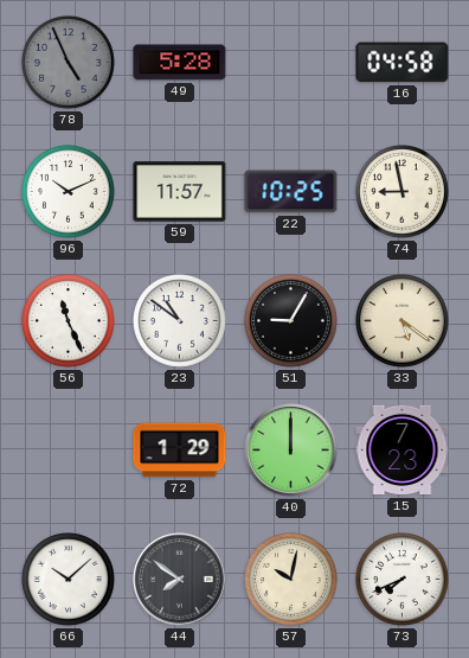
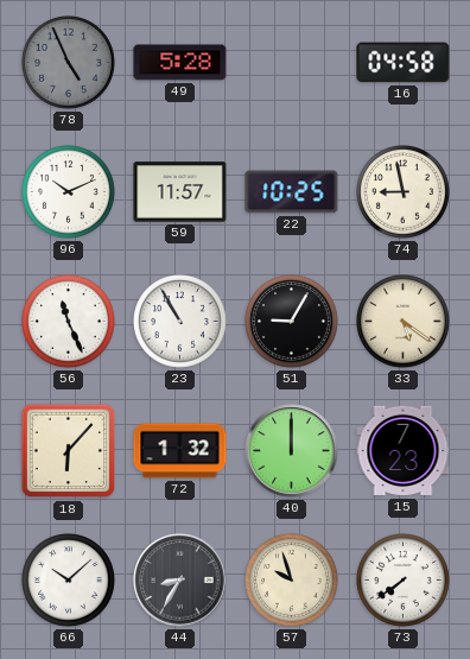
23: 10:51 -> 10:55 (180, 322)
18: none -> 6:07 (69, 451)
72: 1:29 -> 1:32 (180, 451)
44: 7:51 -> 8:35 (180, 581)
57: 10:02 -> 9:57 (292, 581)
73: 7:41 -> 7:39 (404, 581)
